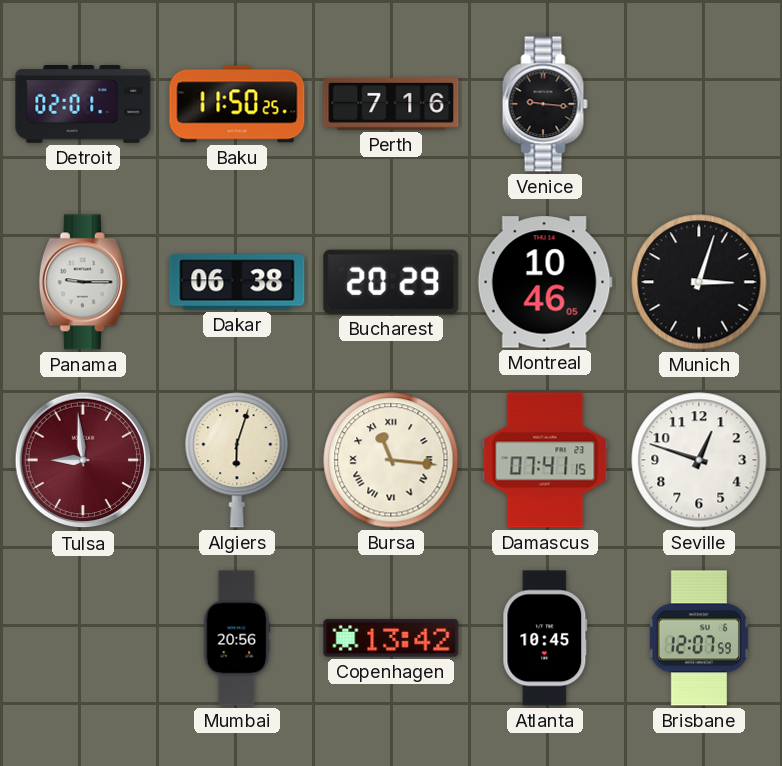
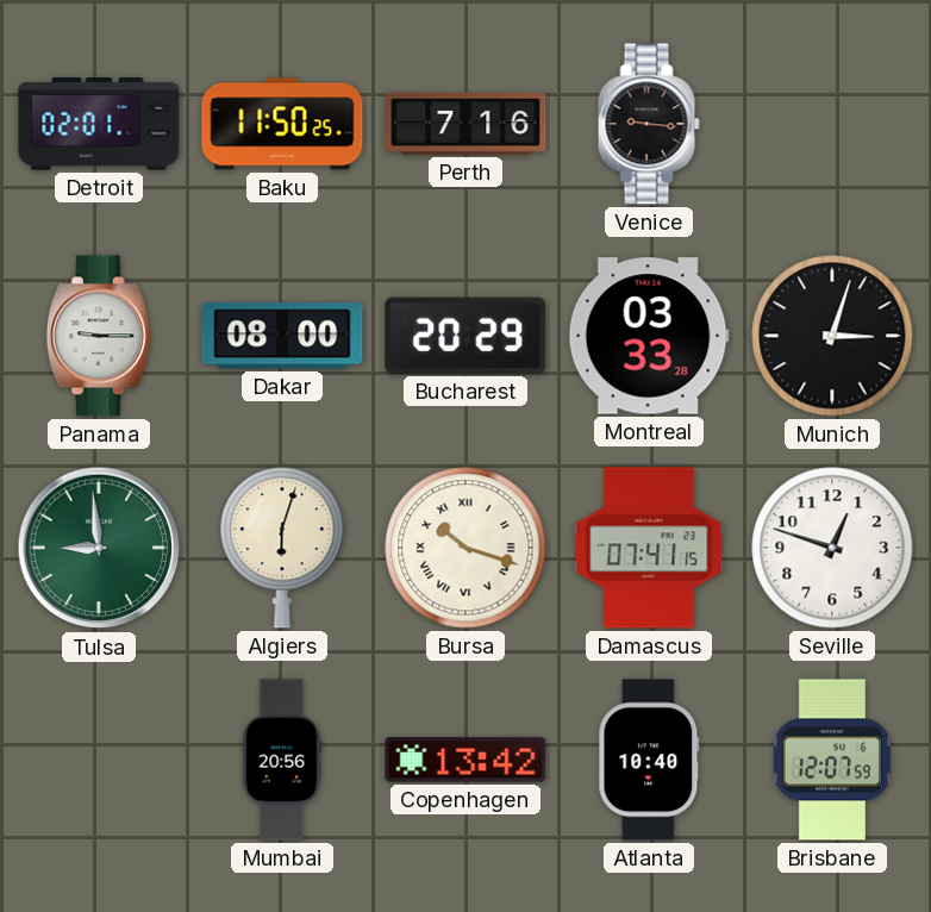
Dakar: 06:38 -> 08:00 (282, 336)
Montreal: 10:46 -> 03:33 (649, 336)
Tulsa dial: burgundy -> green (99, 548)
Bursa: 11:16 -> 10:18 (465, 548)
Atlanta: 10:45 -> 10:40 (649, 760)
